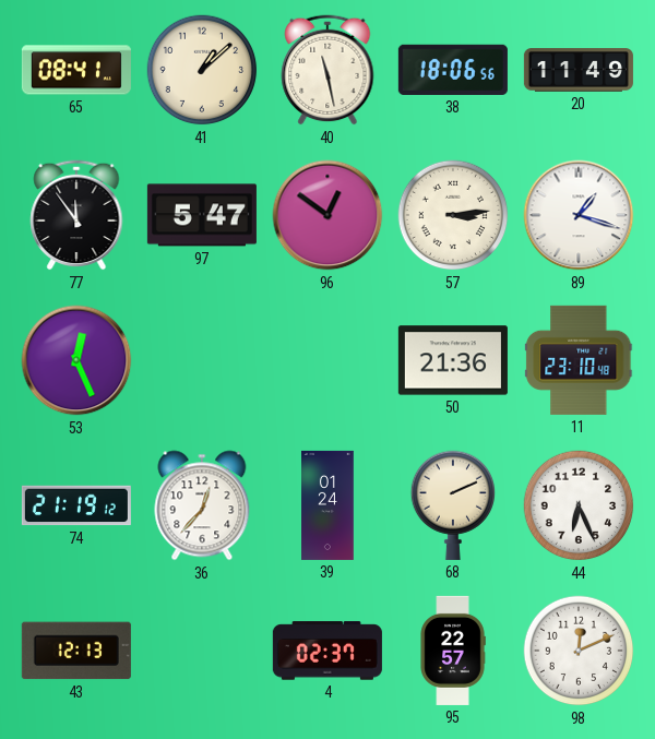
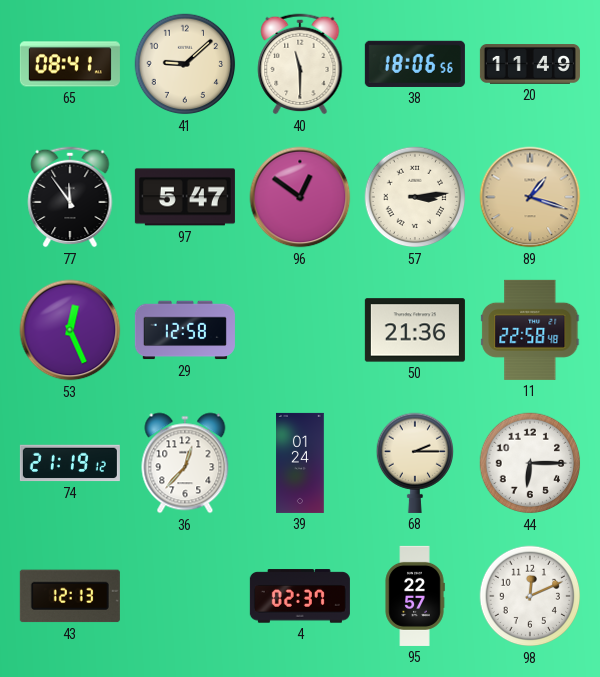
41: 1:08 -> 9:08 (185, 64)
40: 11:28 -> 11:30 (300, 64)
89 dial: white -> champagne (530, 197)
29: none -> 12:58 (185, 330)
11: 23:10 -> 22:58 (530, 330)
68: 2:11 -> 2:15 (414, 463)
44: 6:26 -> 6:15 (530, 463)
